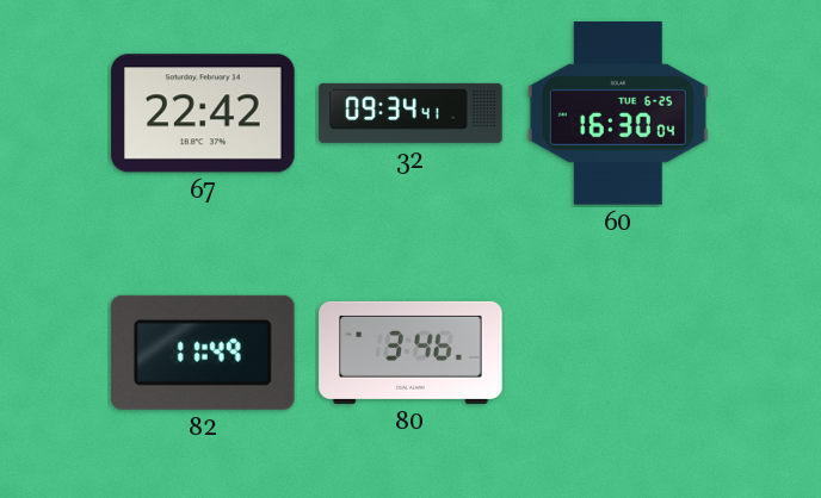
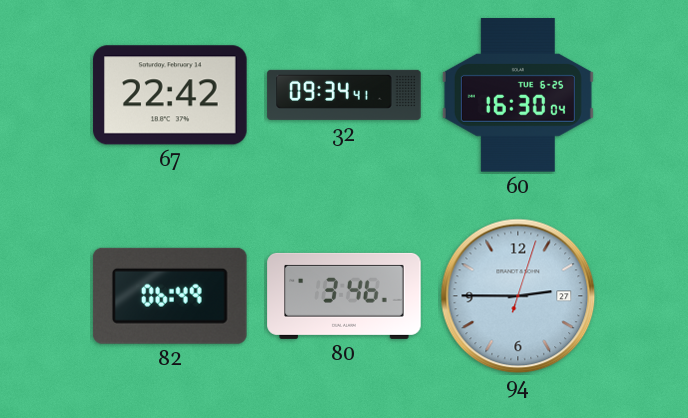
82: 11:49 -> 06:49 (170, 296)
94: none -> 2:45 (518, 296)
